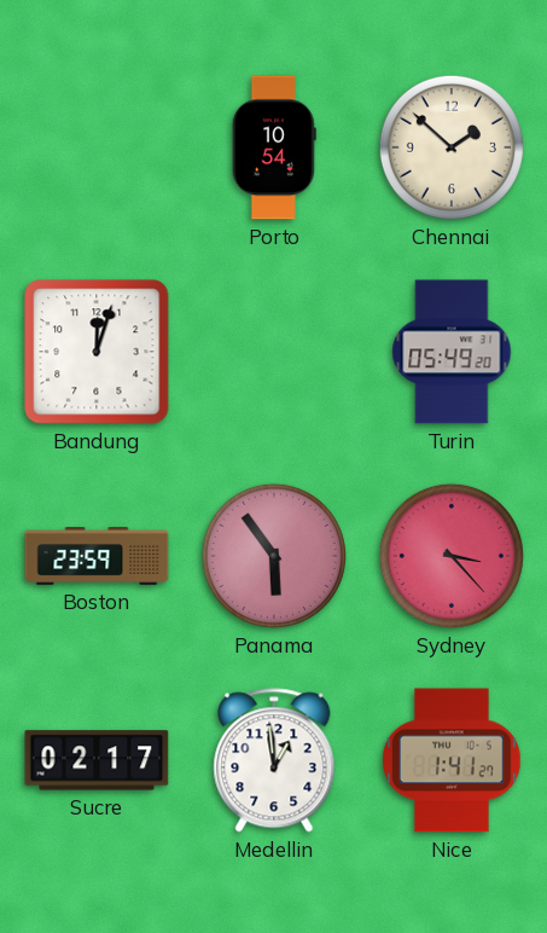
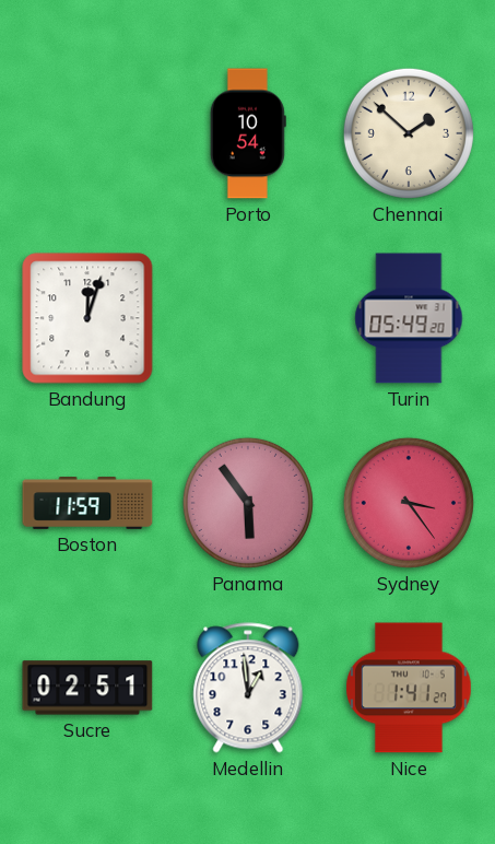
Boston: 23:59 -> 11:59 (87, 504)
Sydney: 3:23 -> 3:24 (409, 503)
Sucre: 02:17 -> 02:51 (87, 688)
